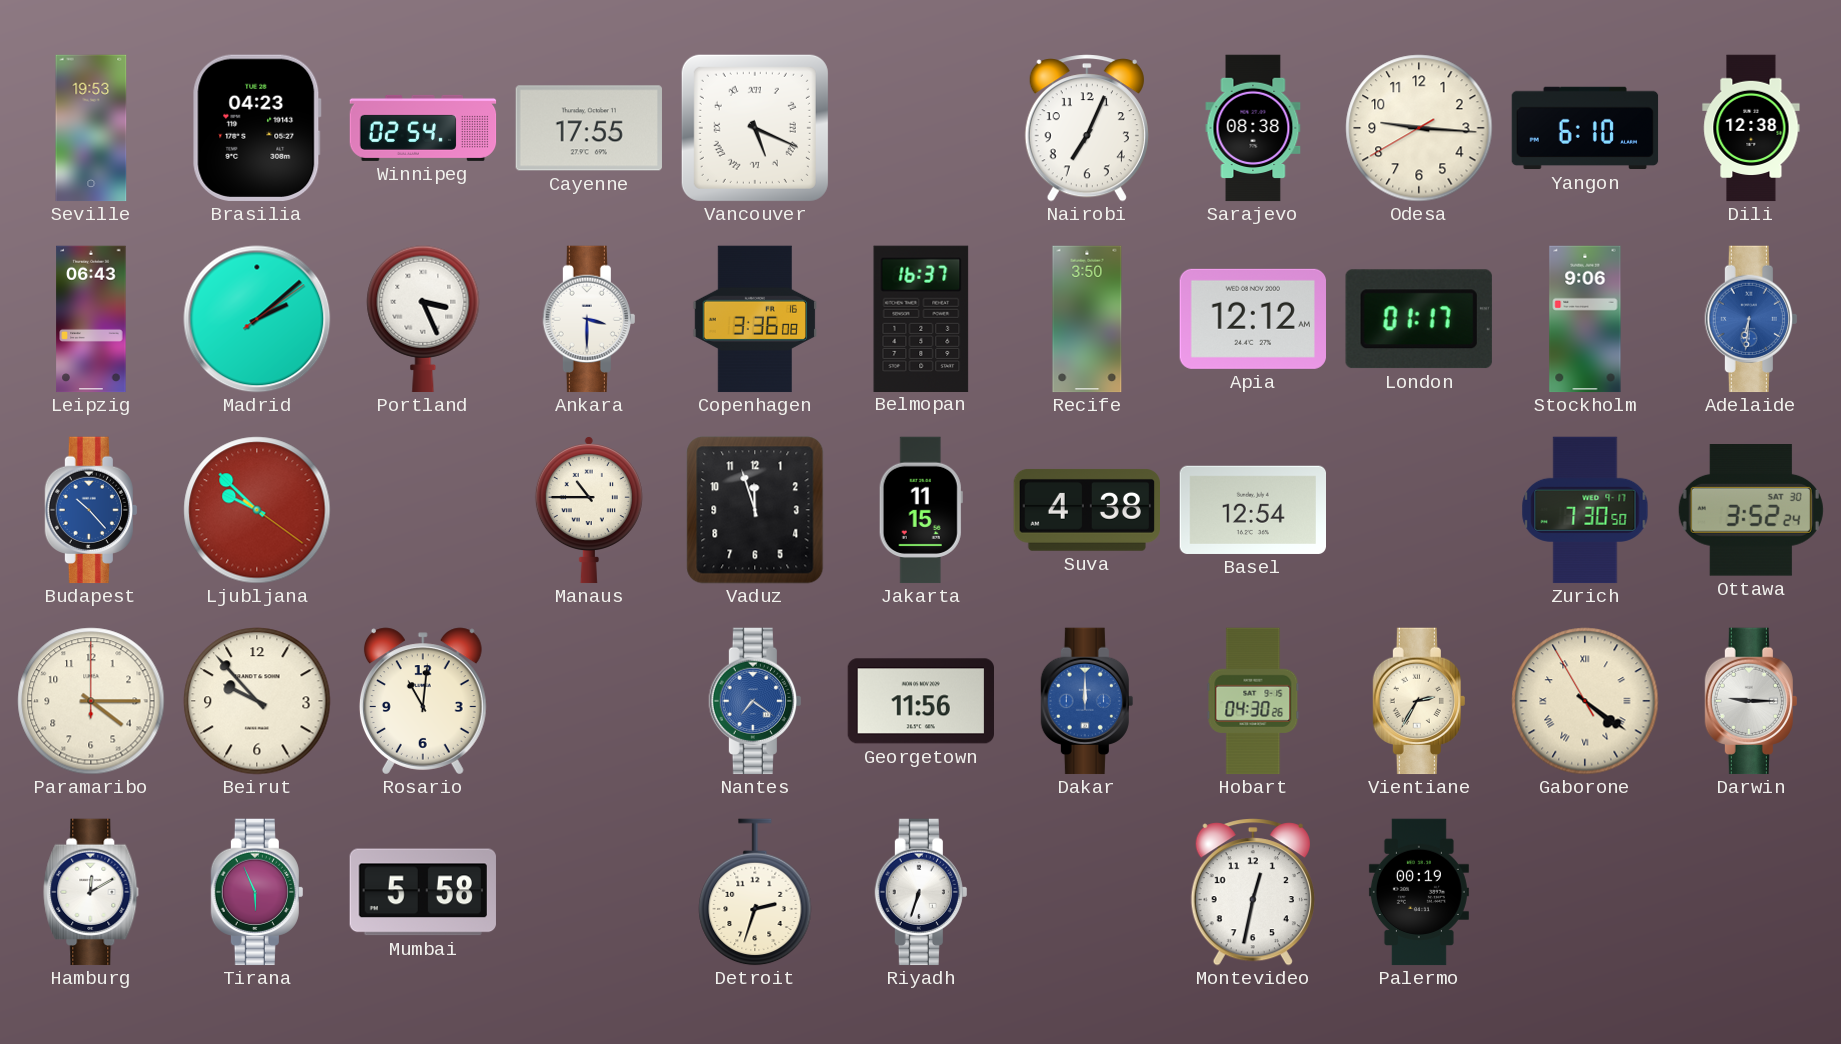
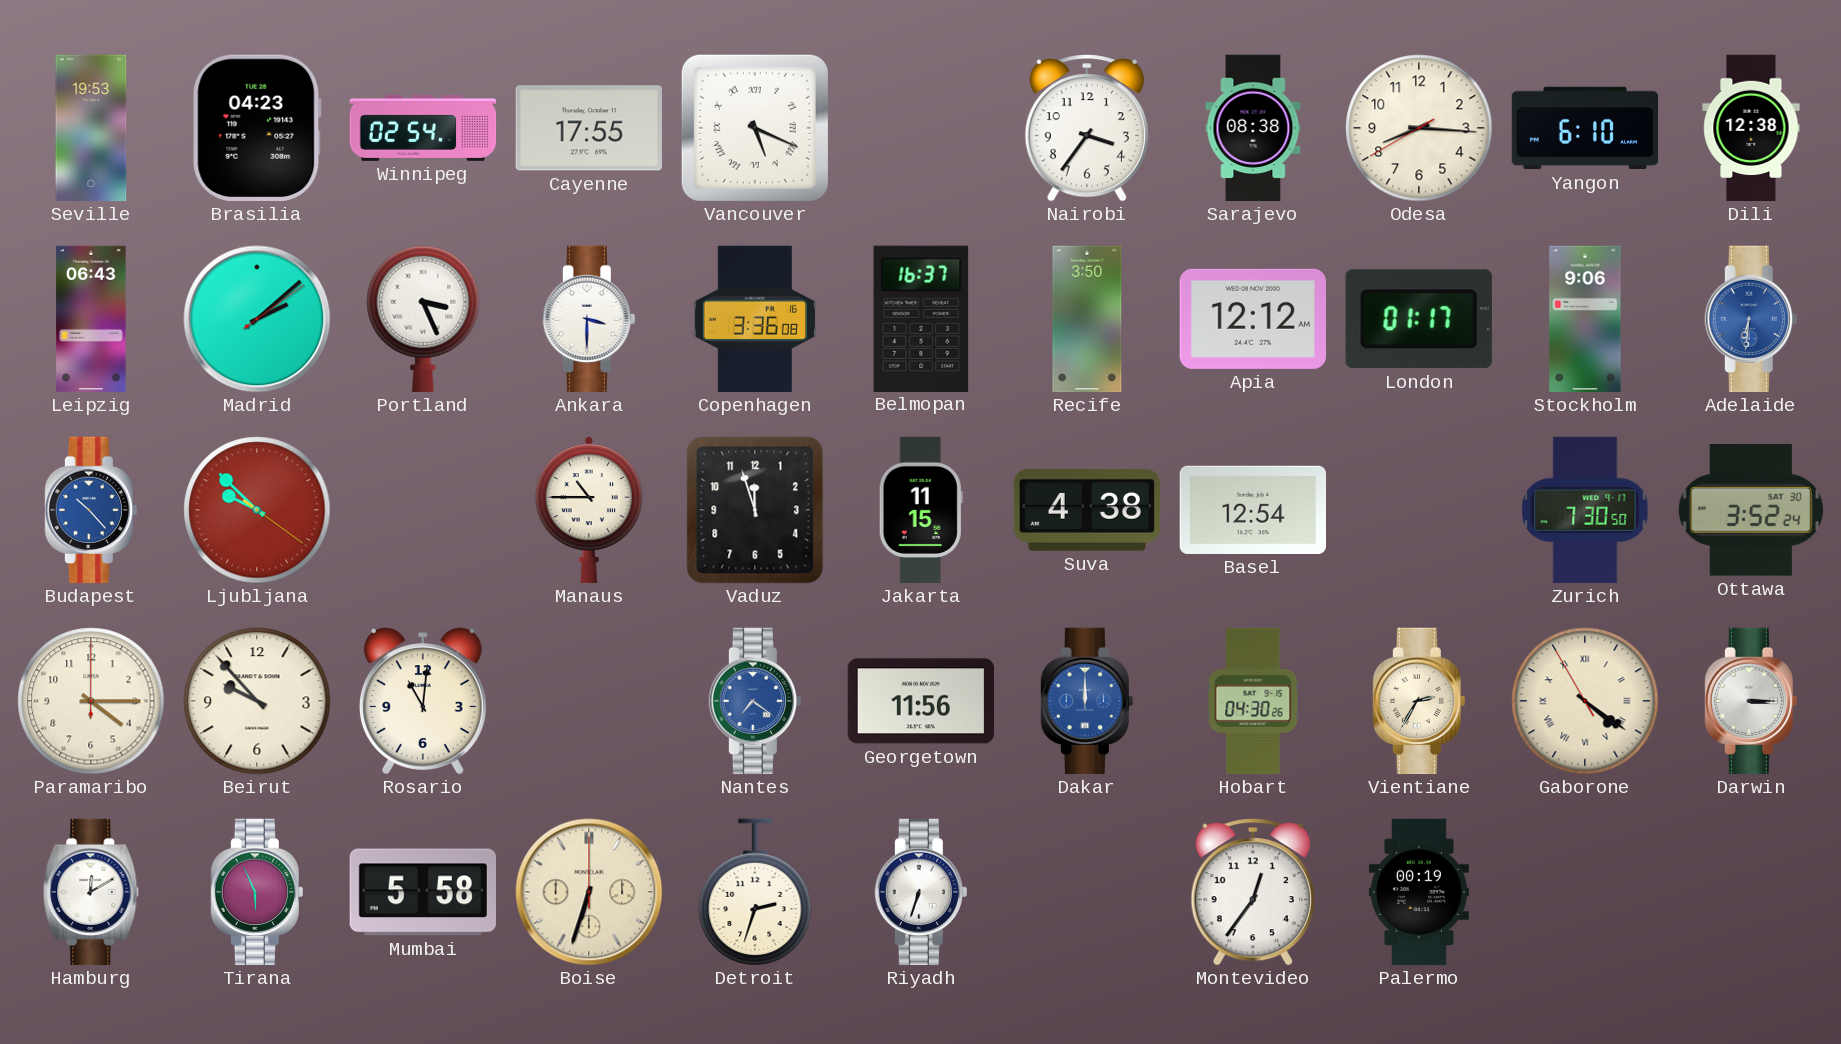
Nairobi: 7:04 -> 3:36 (1087, 128)
Odesa: 9:15 -> 8:15 (1419, 128)
Darwin: 9:15 -> 3:15 (1751, 701)
Boise: none -> 6:33 (589, 892)
Montevideo: 12:32 -> 12:36 (1253, 892)
